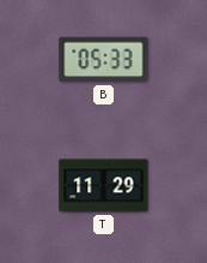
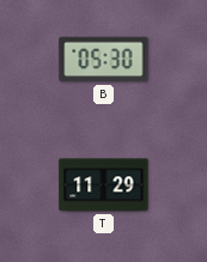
B: 05:33 -> 05:30 (104, 60)
